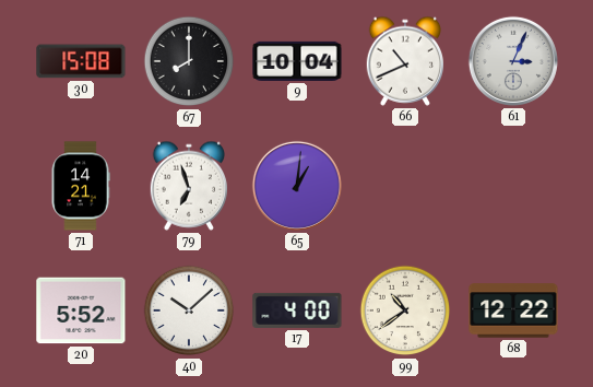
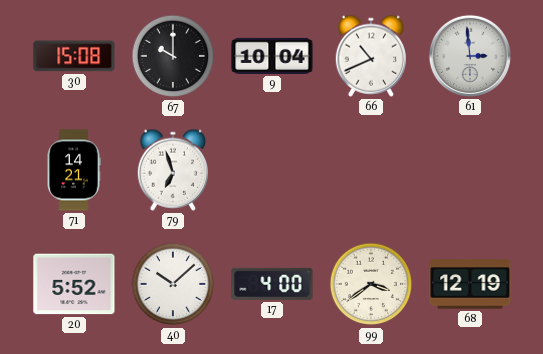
67: 8:00 -> 10:00 (173, 56)
61: 3:04 -> 2:59 (470, 56)
65: 1:01 -> none (297, 186)
99: 10:39 -> 3:39 (371, 284)
68: 12:22 -> 12:19 (470, 284)
